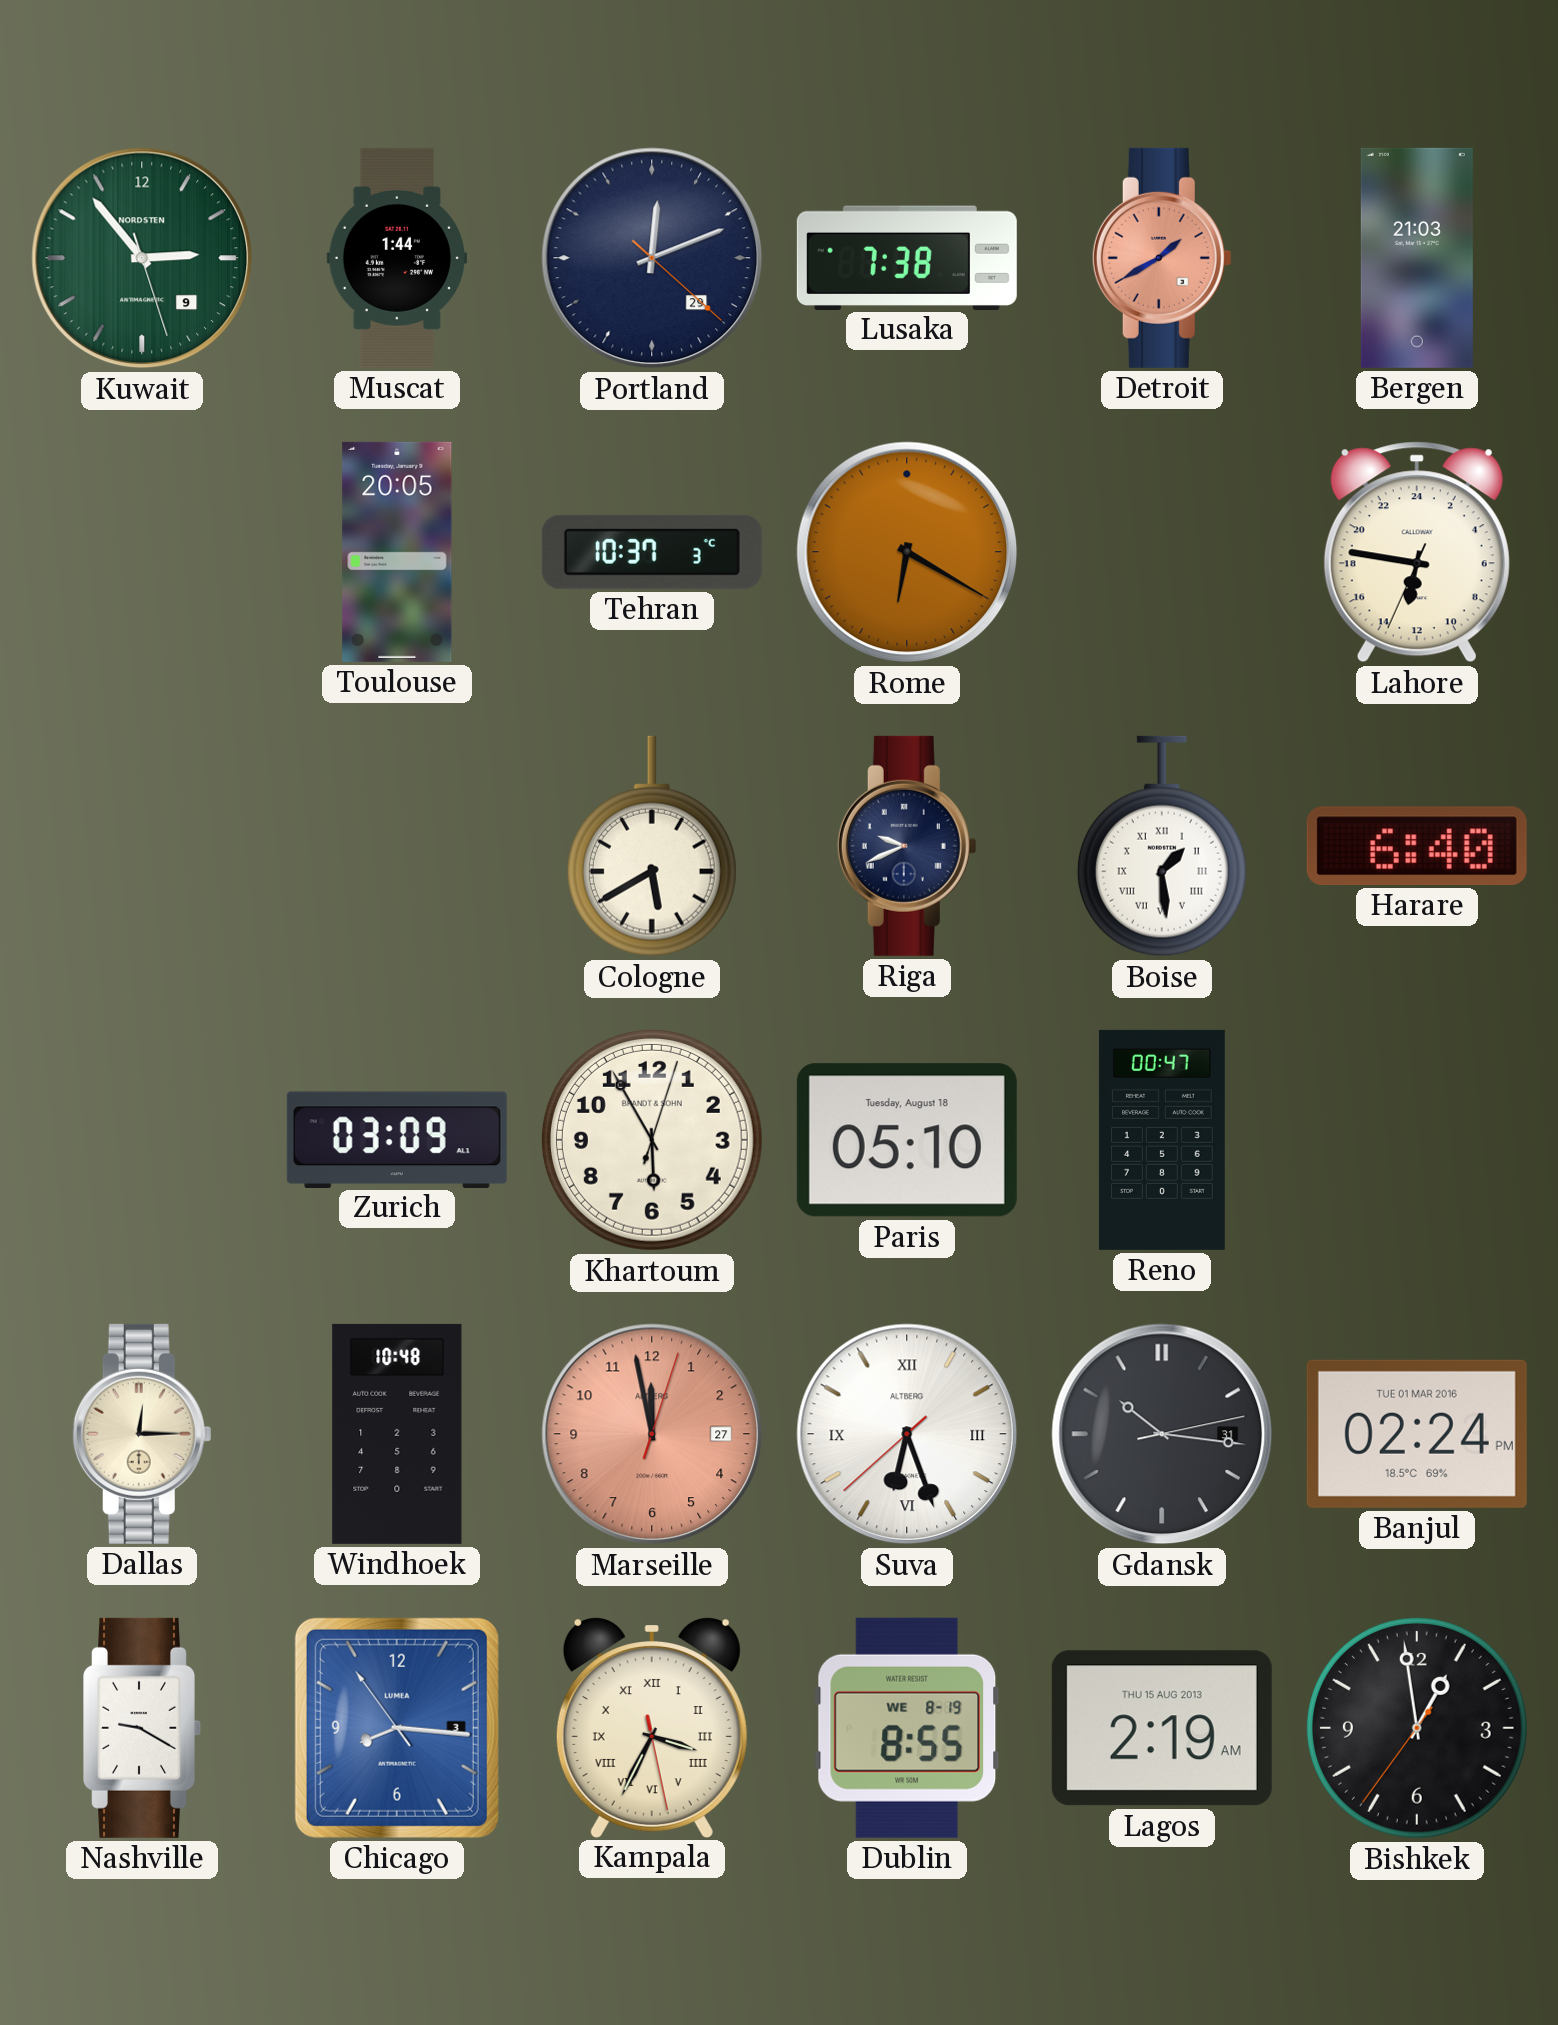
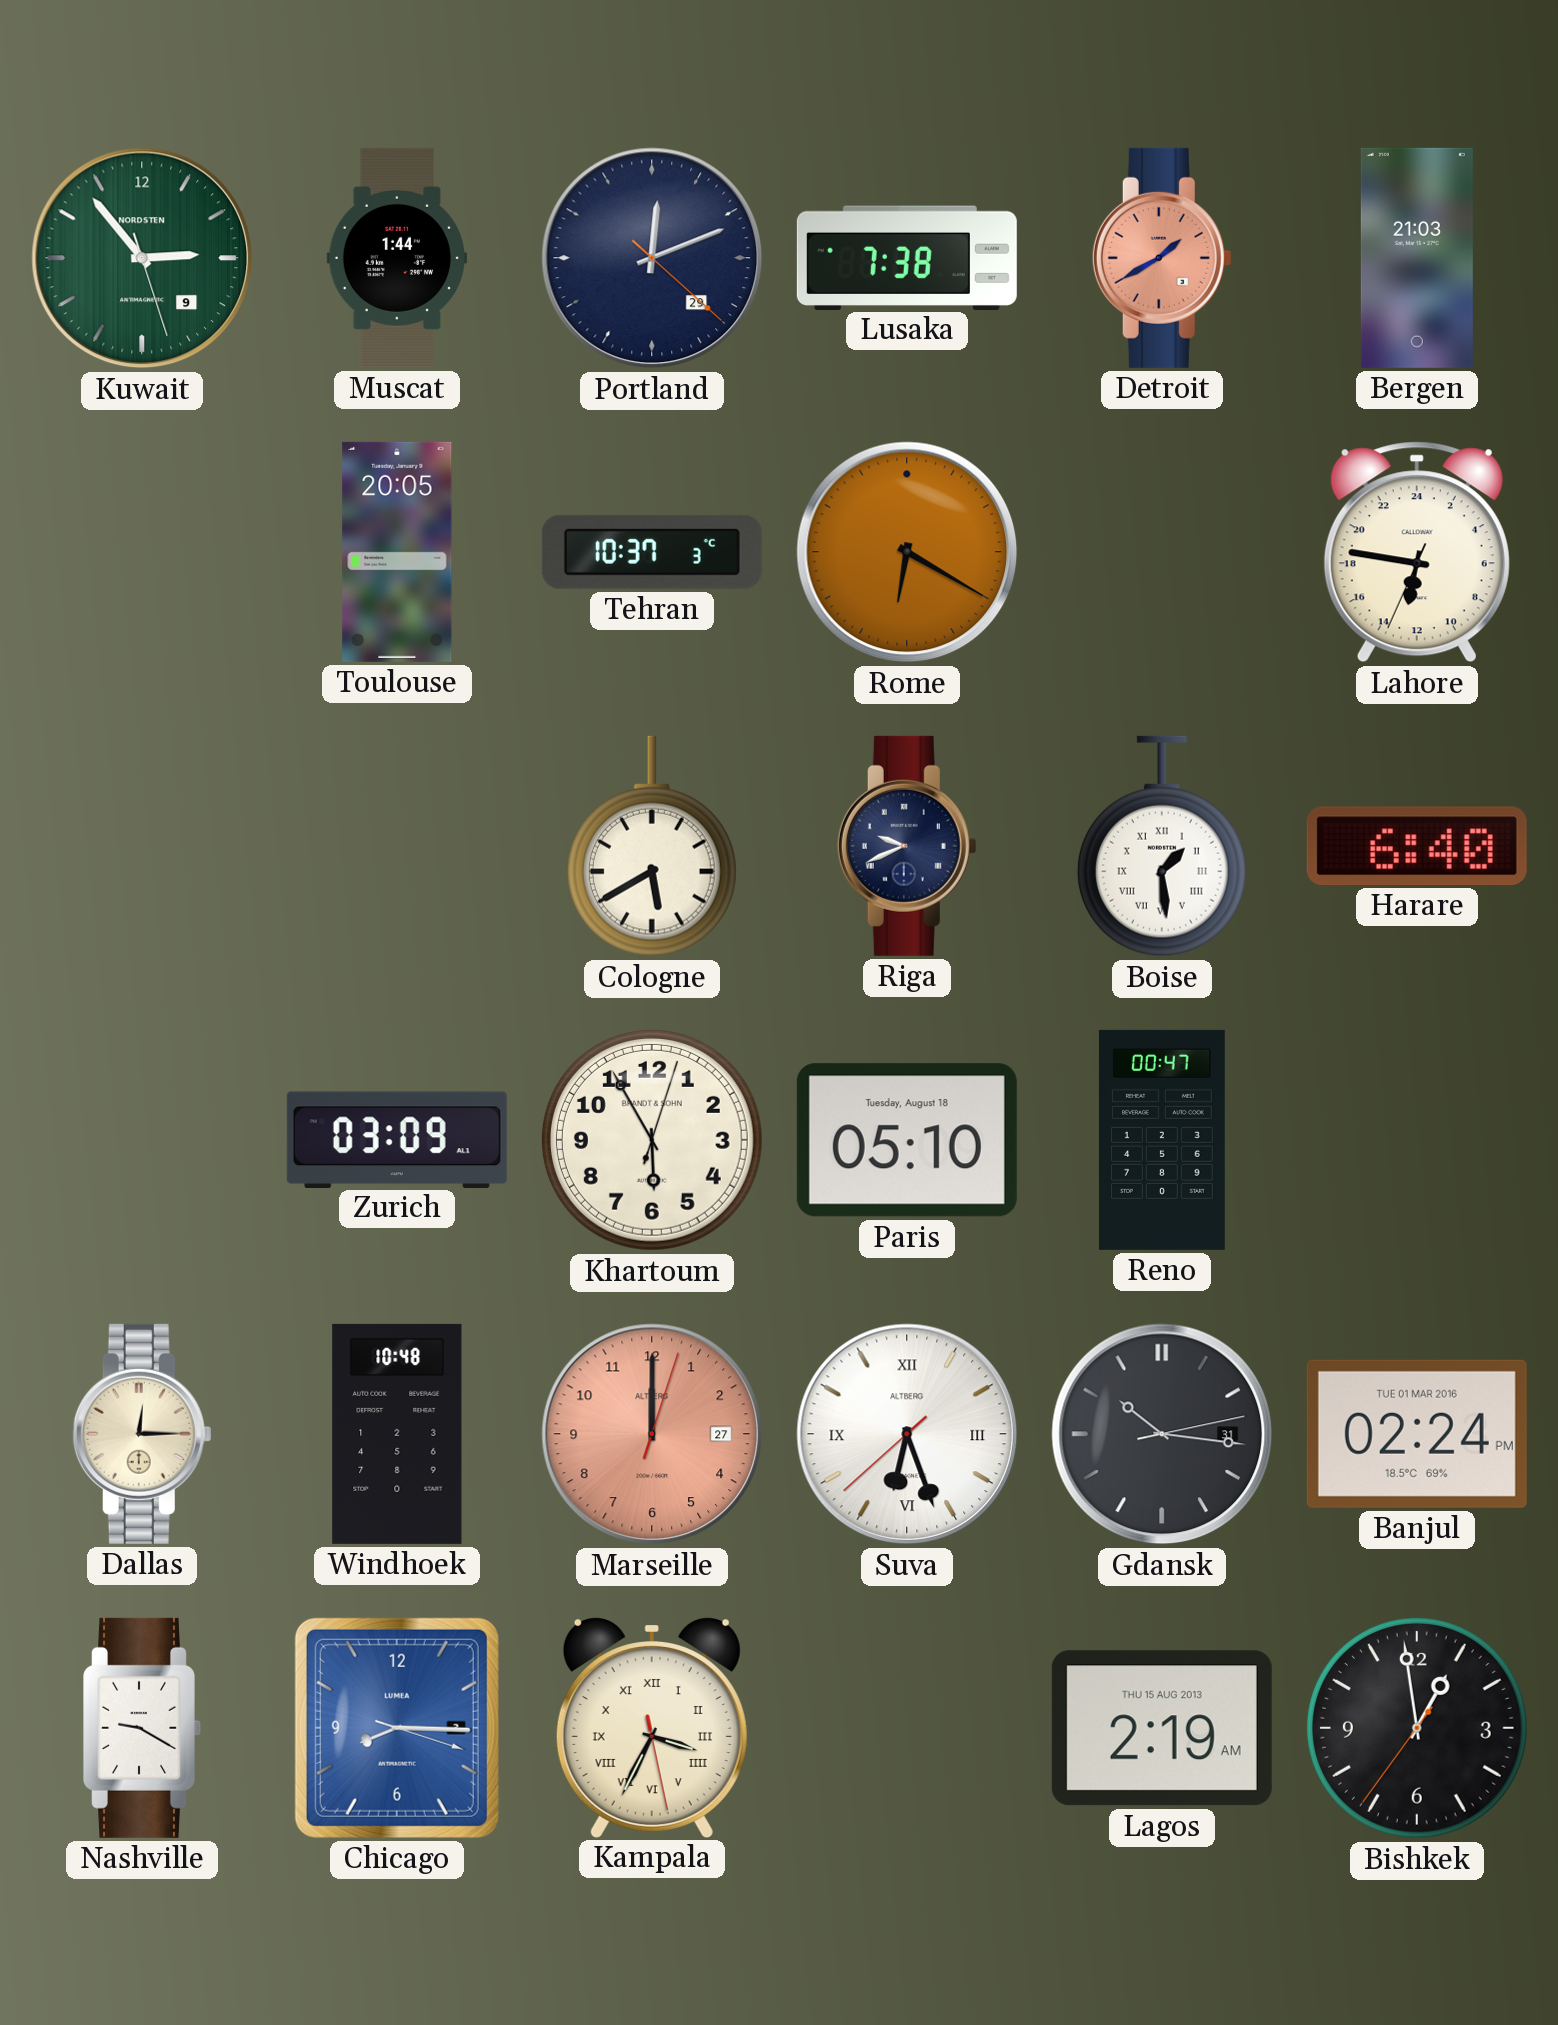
Marseille: 11:58 -> 12:00 (652, 1434)
Chicago: 8:15:54 -> 8:15:18 (397, 1728)
Dublin: 8:55 -> none (907, 1728)
